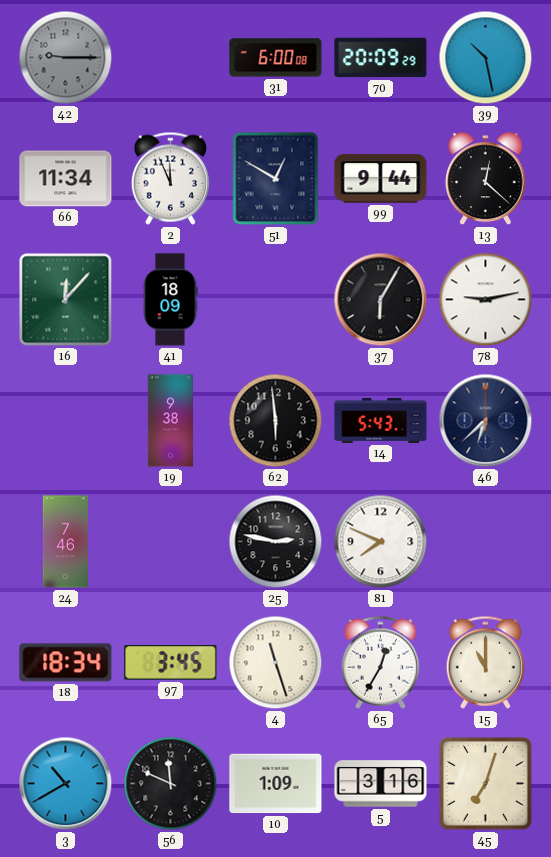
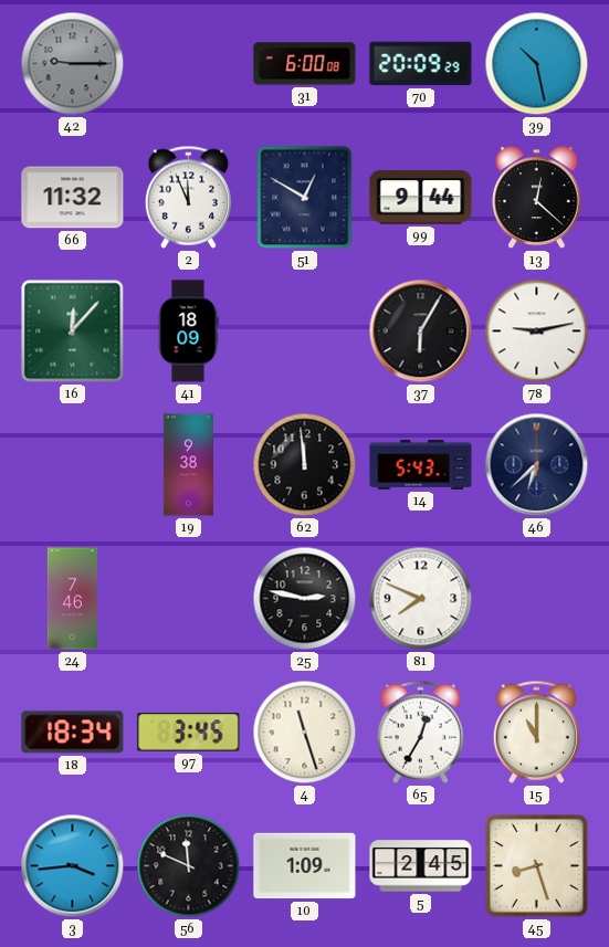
66: 11:34 -> 11:32 (73, 198)
62: 5:59 -> 11:59 (305, 465)
3: 10:40 -> 3:44 (73, 866)
5: 3:16 -> 2:45 (421, 866)
45: 7:03 -> 8:27 (536, 865)
